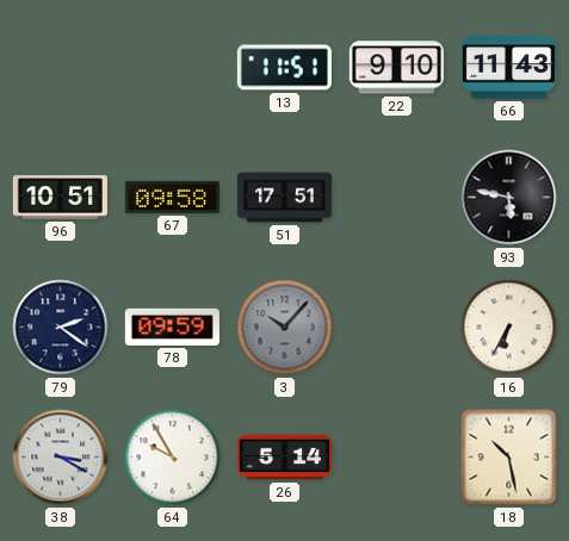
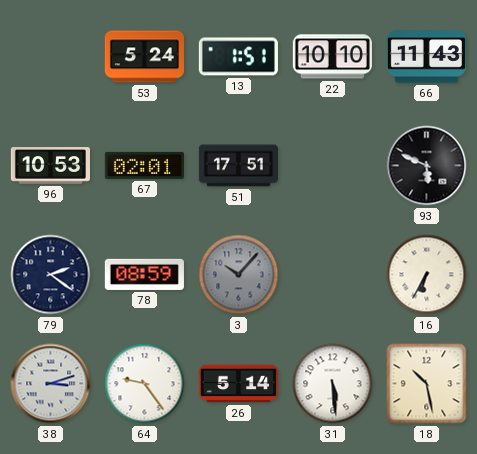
53: none -> 5:24 (144, 57)
13: 11:51 -> 1:51 (238, 57)
22: 9:10 -> 10:10 (332, 57)
96: 10:51 -> 10:53 (50, 166)
67: 09:58 -> 02:01 (144, 165)
93: 5:47 -> 5:49 (427, 166)
78: 09:59 -> 08:59 (144, 274)
38: 3:20 -> 3:12 (51, 384)
64: 9:55 -> 9:24 (145, 384)
31: none -> 5:29 (333, 384)
